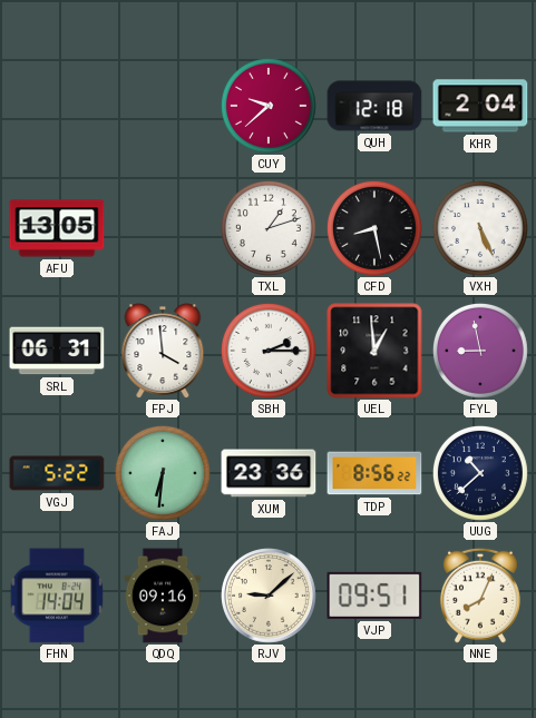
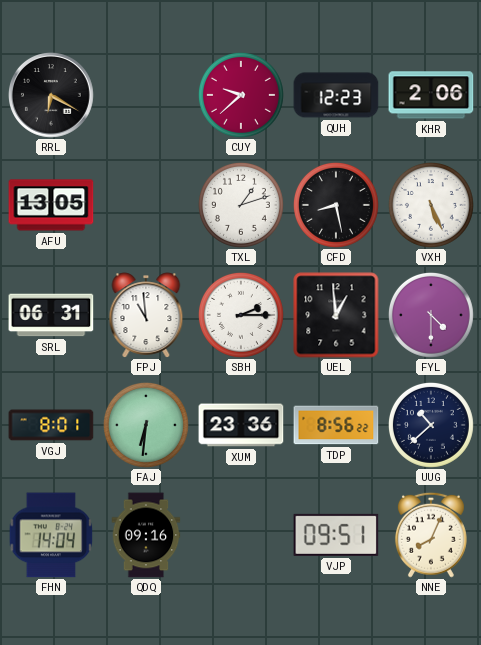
RRL: none -> 6:20 (52, 96)
QUH: 12:18 -> 12:23 (336, 95)
KHR: 2:04 -> 2:06 (431, 95)
FPJ: 3:59 -> 10:59 (146, 315)
FYL: 8:58 -> 4:30 (431, 315)
VGJ: 5:22 -> 8:01 (51, 425)
RJV: 9:08 -> none (270, 597)
